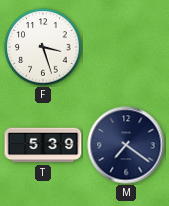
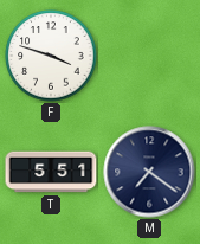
F: 3:27 -> 3:48 (51, 56)
T: 5:39 -> 5:51 (51, 172)
